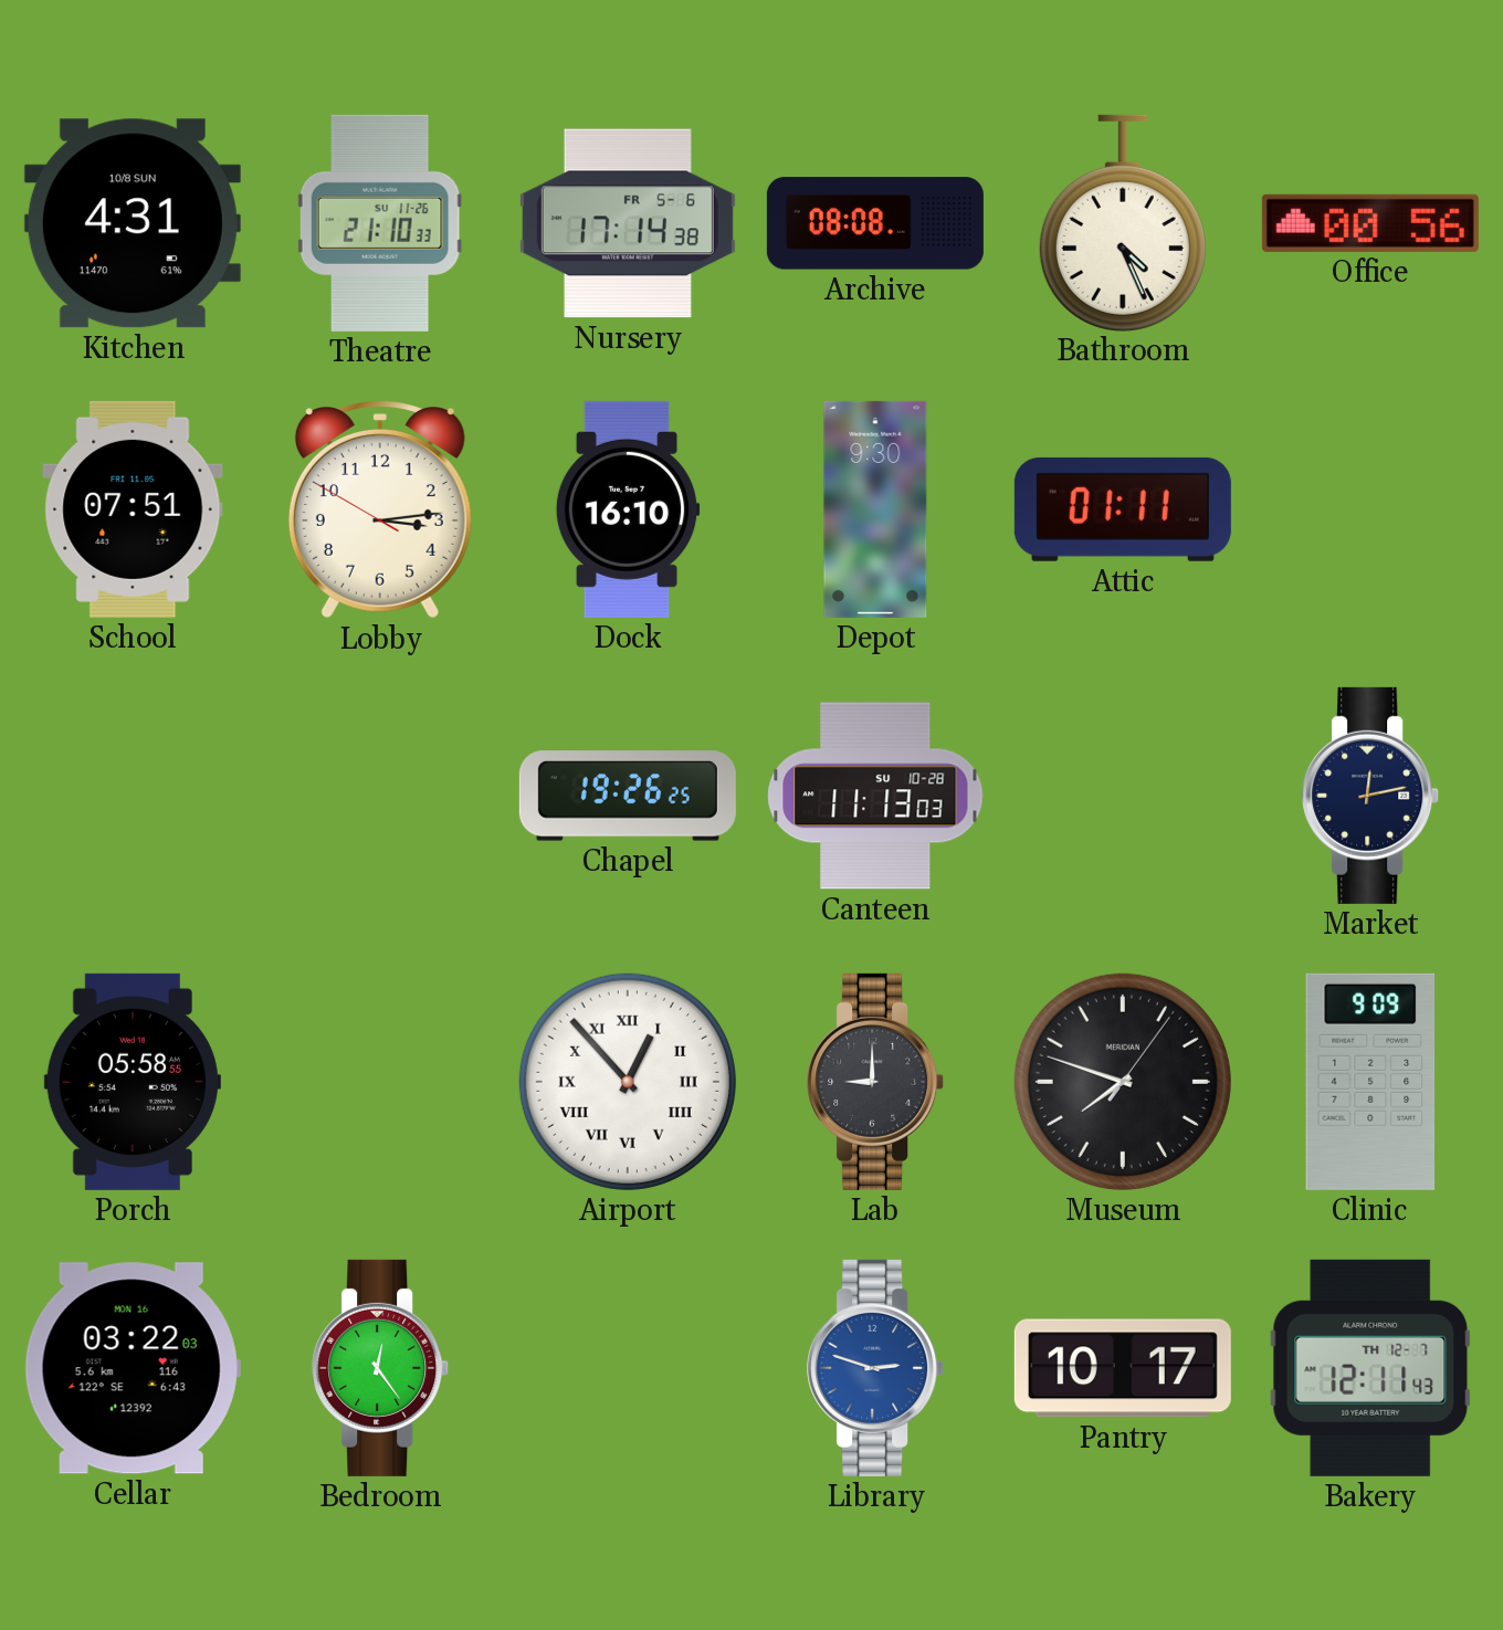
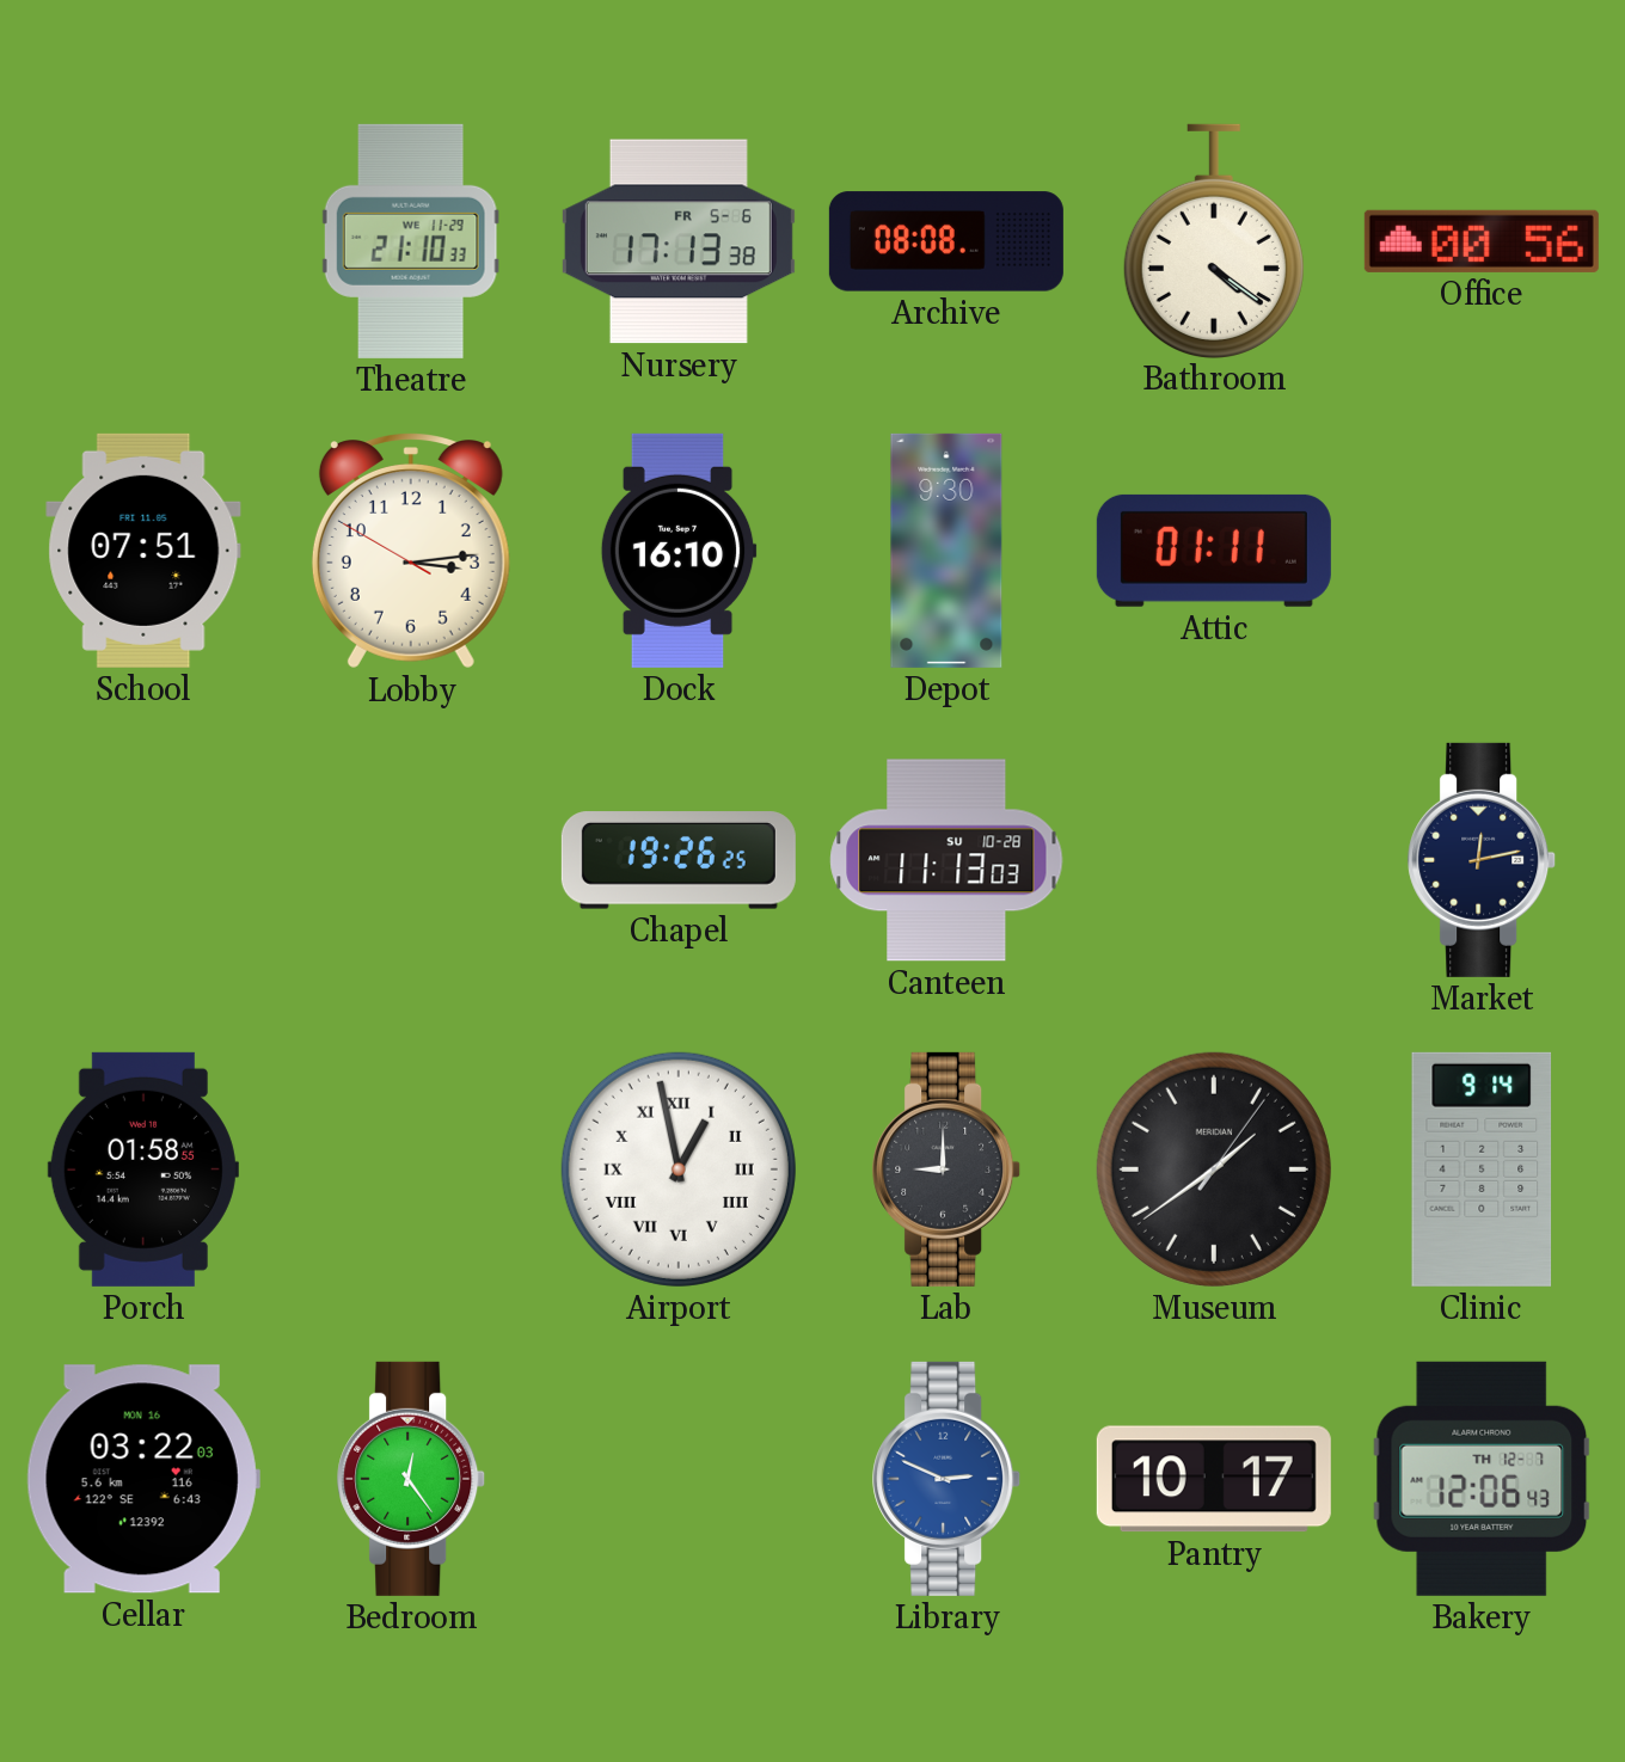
Kitchen: 4:31 -> none (133, 223)
Theatre date: SU 11-26 -> WE 11-29 (411, 241)
Nursery: 17:14 -> 17:13 (679, 241)
Bathroom: 4:26 -> 4:21 (1214, 240)
Porch: 05:58 -> 01:58 (143, 1169)
Airport: 12:53 -> 12:58 (679, 1169)
Museum: 7:48 -> 1:39 (1214, 1169)
Clinic: 9:09 -> 9:14 (1482, 1169)
Library: 2:48 -> 2:49 (948, 1479)
Bakery: 12:11 -> 12:06 (1482, 1479)
